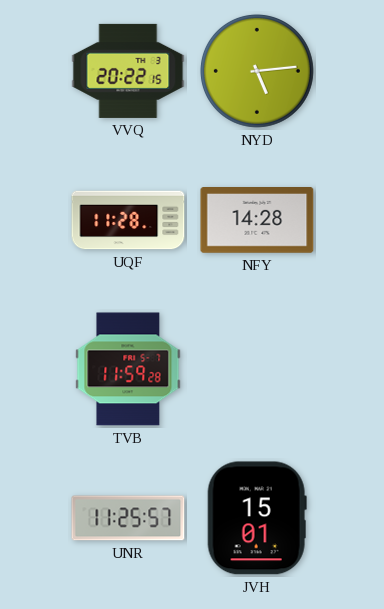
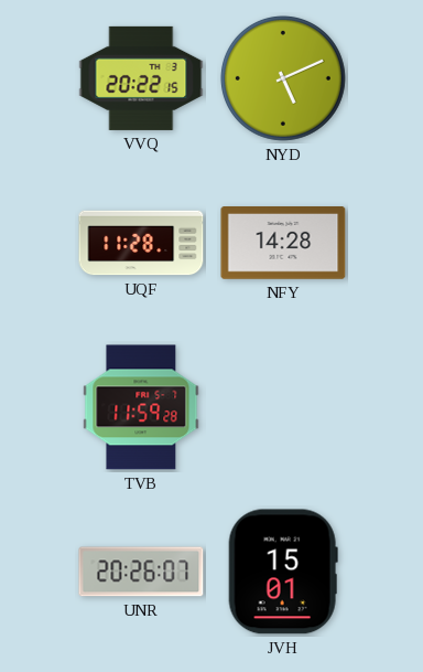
NYD: 5:14 -> 5:11 (283, 78)
UNR: 11:25 -> 20:26 (141, 572)
